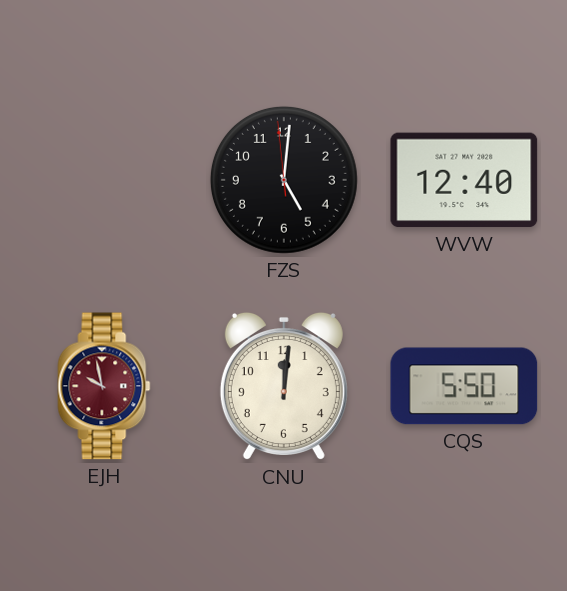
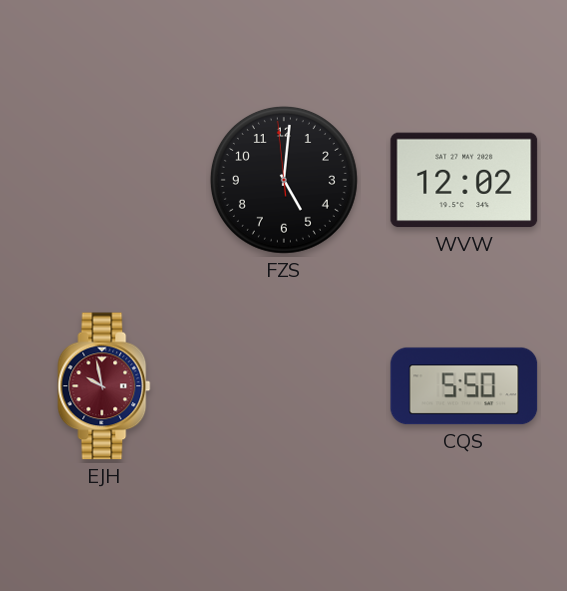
WVW: 12:40 -> 12:02 (464, 180)
CNU: 12:01 -> none (284, 386)
